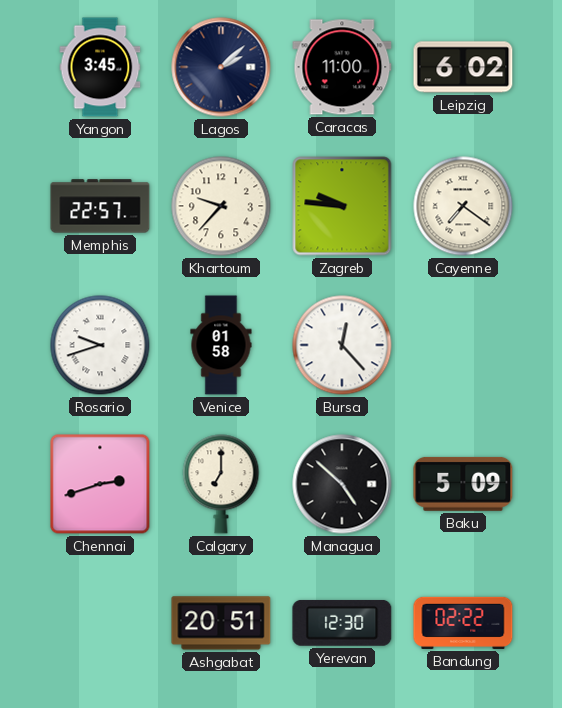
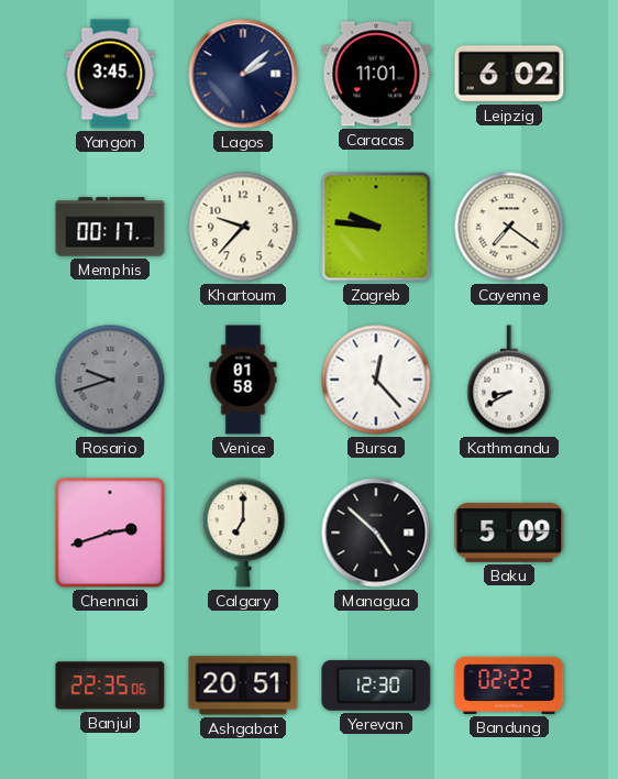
Caracas: 11:00 -> 11:01 (376, 74)
Memphis: 22:57 -> 00:17 (110, 227)
Rosario dial: white -> grey (110, 380)
Kathmandu: none -> 8:40 (509, 380)
Banjul: none -> 22:35 (110, 685)
